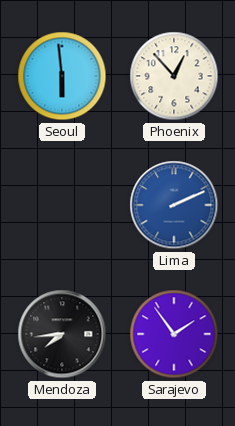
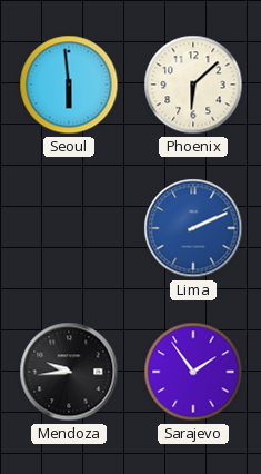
Phoenix: 12:53 -> 6:08 (193, 85)
Mendoza: 7:44 -> 9:44 (69, 372)
